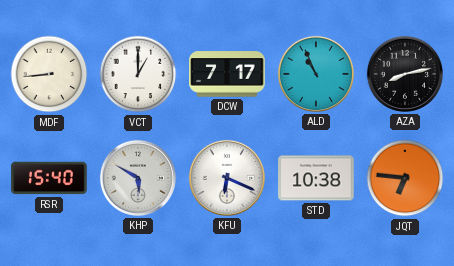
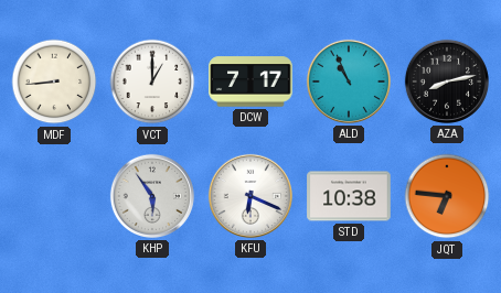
RSR: 15:40 -> none (49, 178)
KHP: 5:50 -> 5:54 (152, 196)
